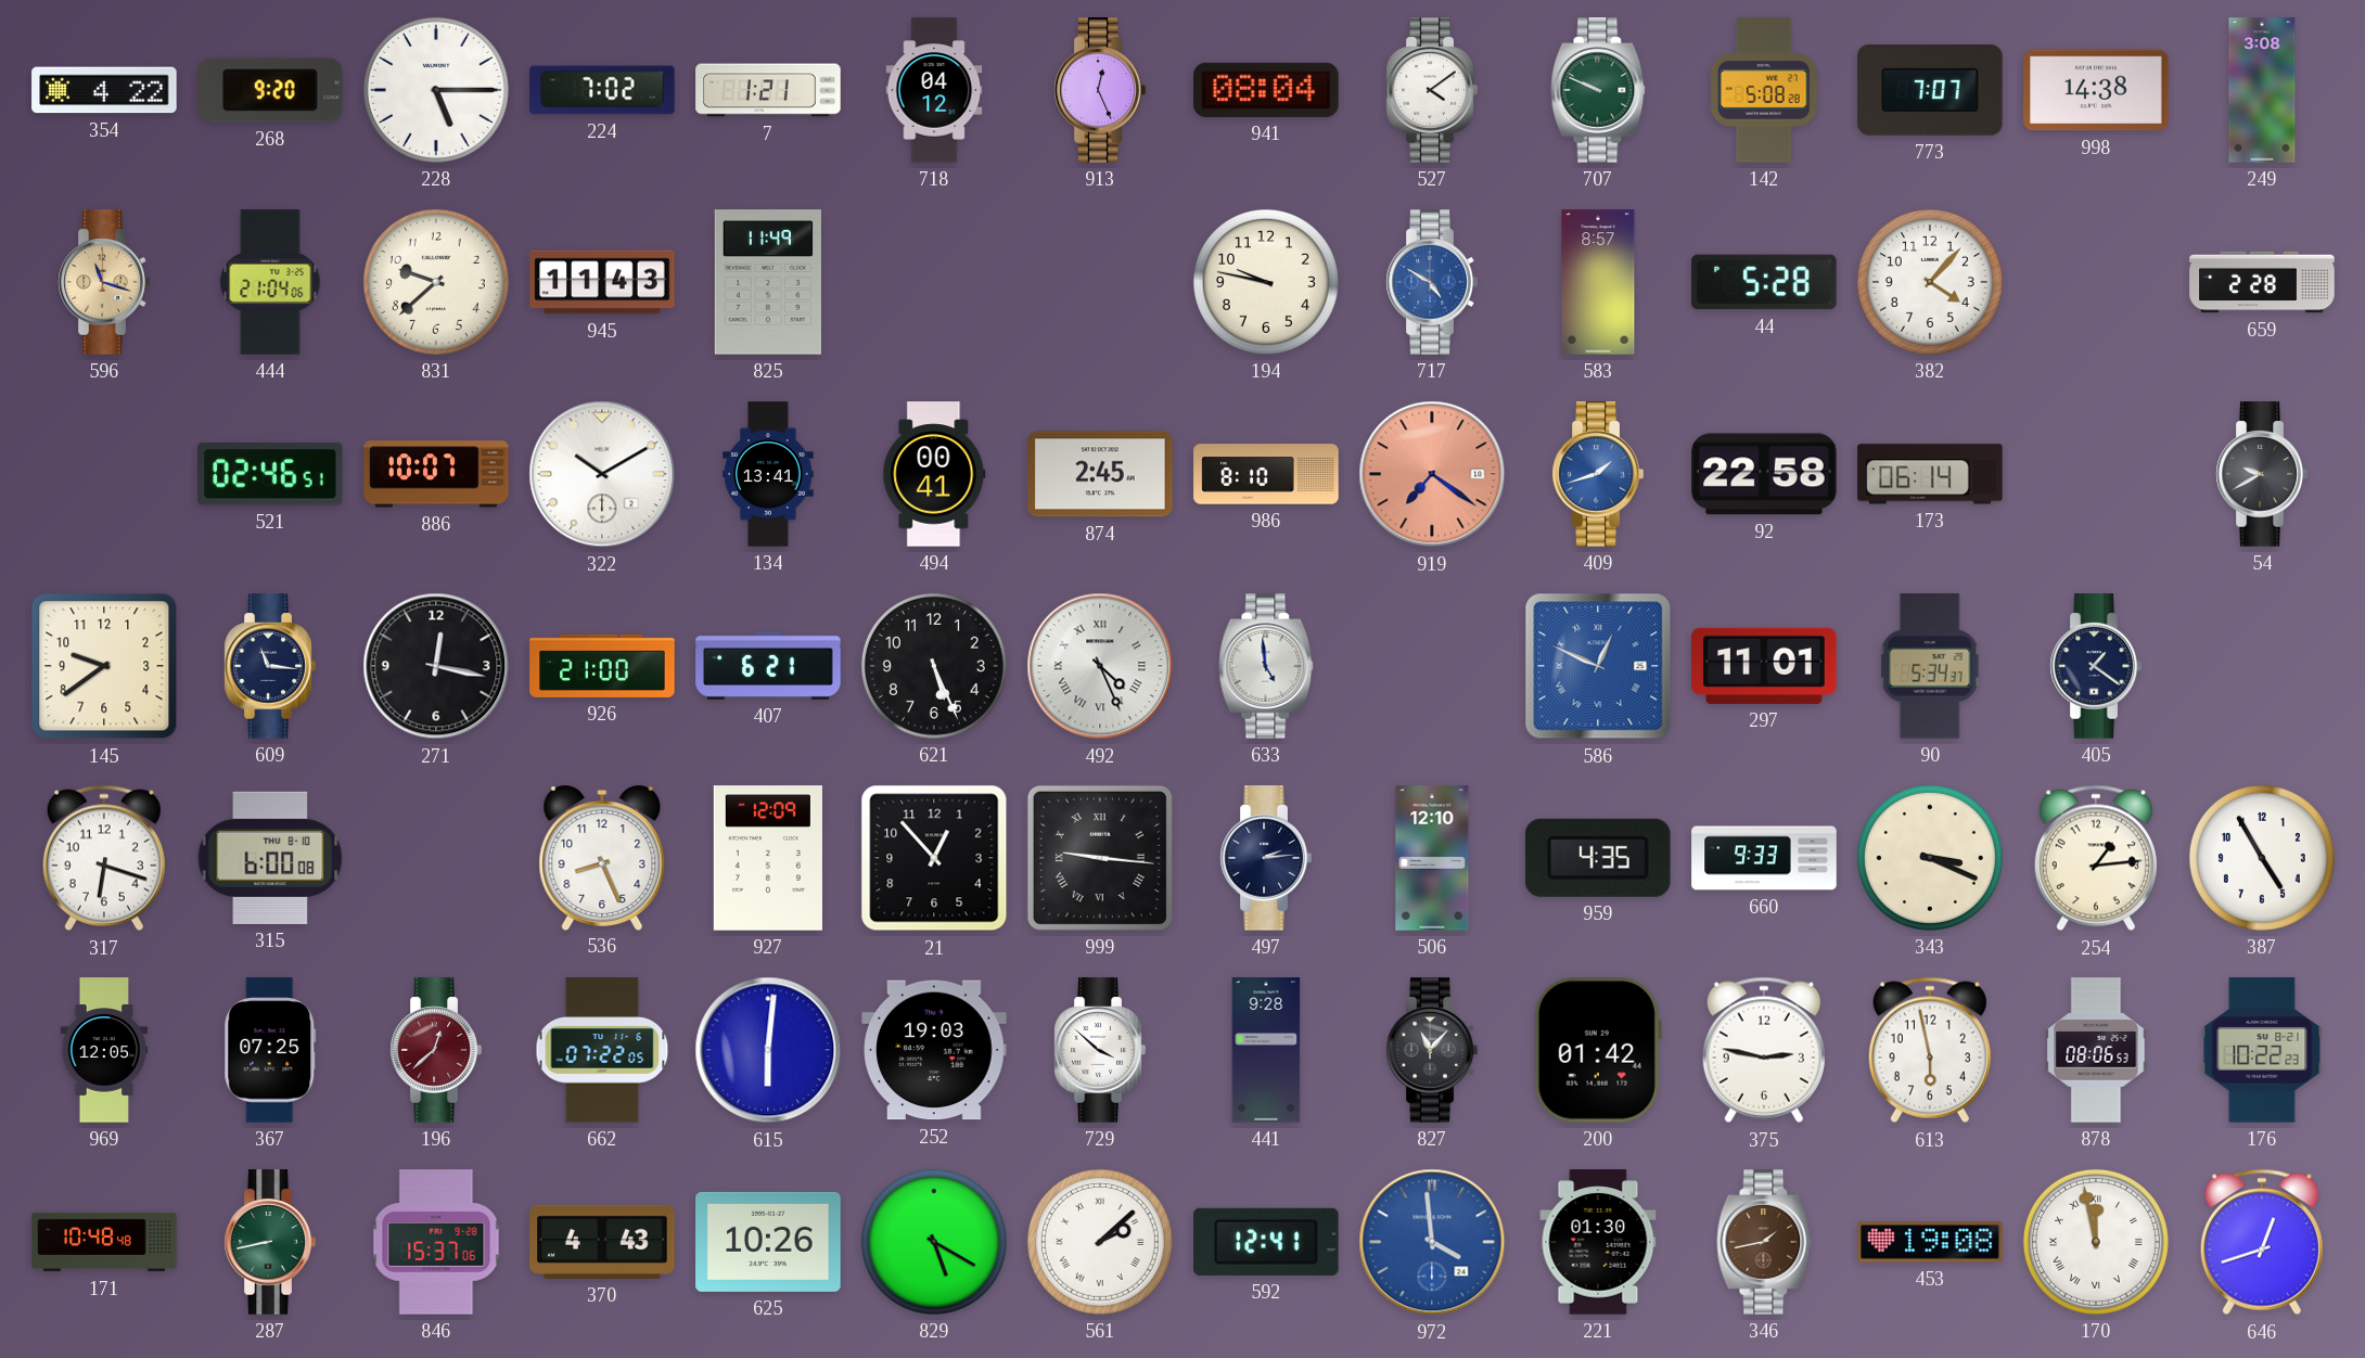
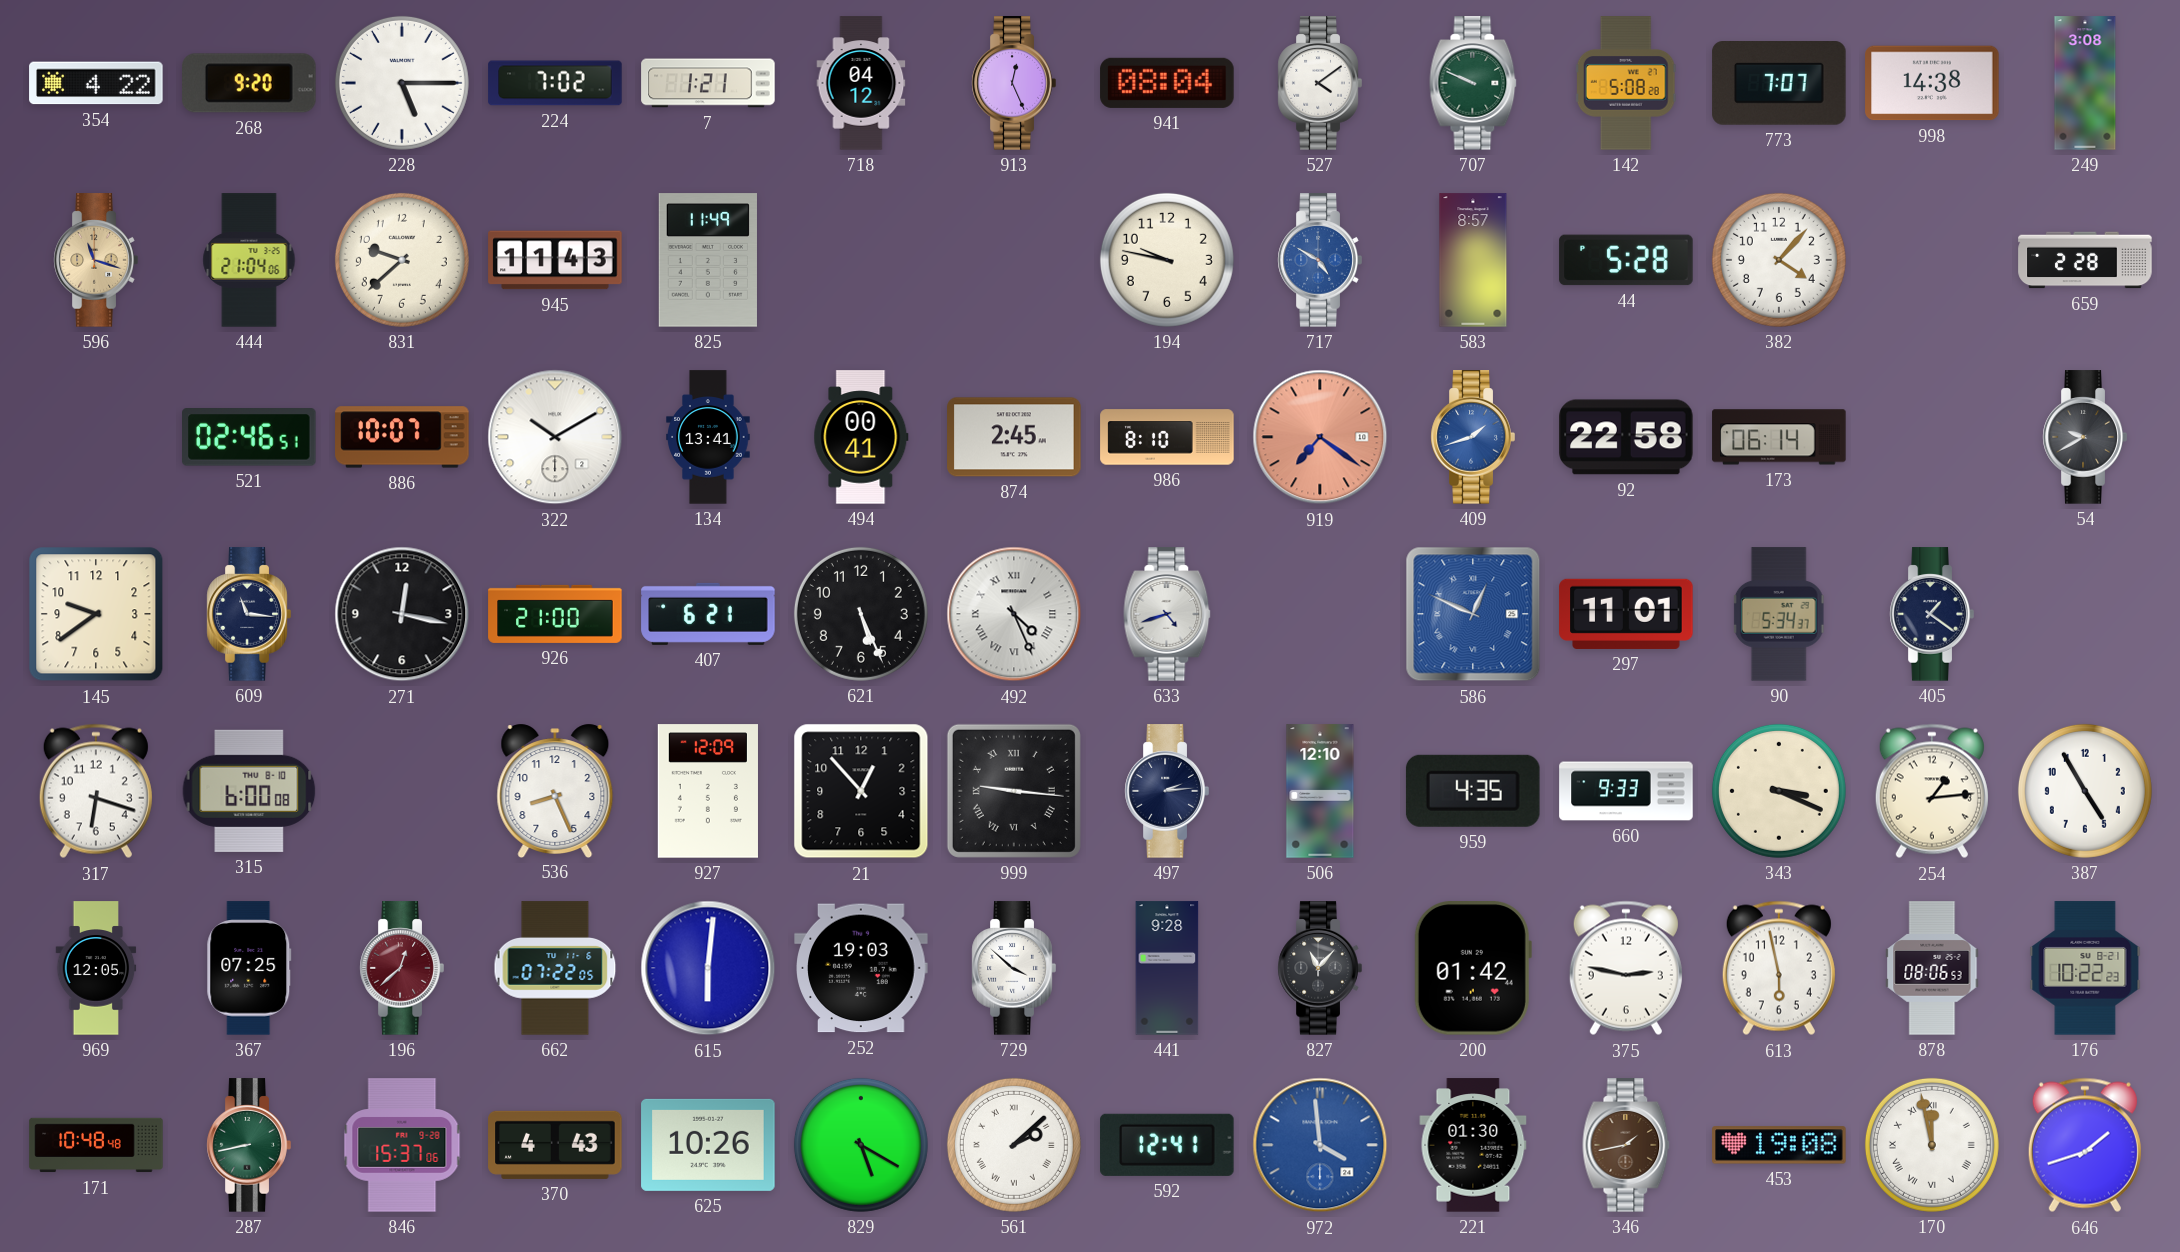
633: 4:59 -> 4:42 (1167, 614)
646: 12:42 -> 1:42 (2085, 1145)
